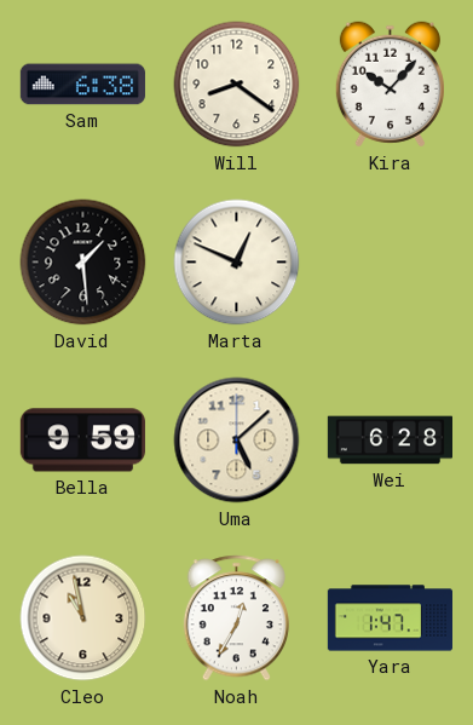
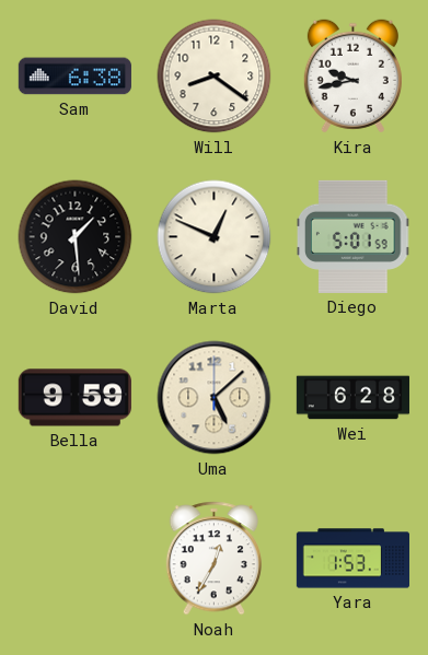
Kira: 10:07 -> 9:43 (352, 77)
Diego: none -> 5:01 (354, 236)
Cleo: 10:58 -> none (83, 618)
Yara: 1:47 -> 1:53 (352, 559)
